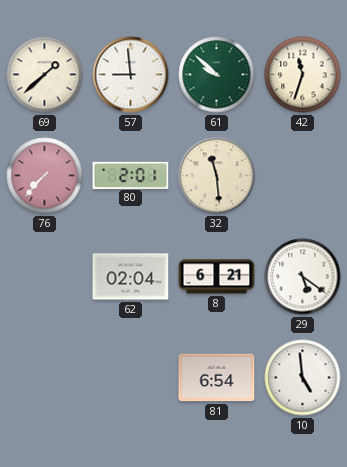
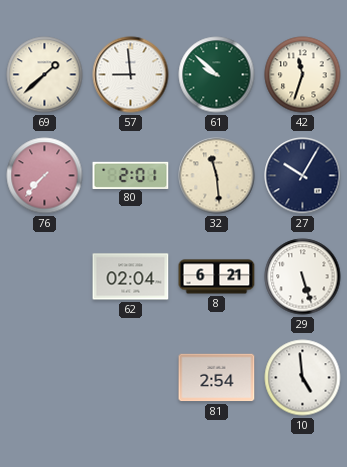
27: none -> 10:05 (303, 176)
29: 5:21 -> 5:27 (303, 277)
81: 6:54 -> 2:54 (217, 378)
